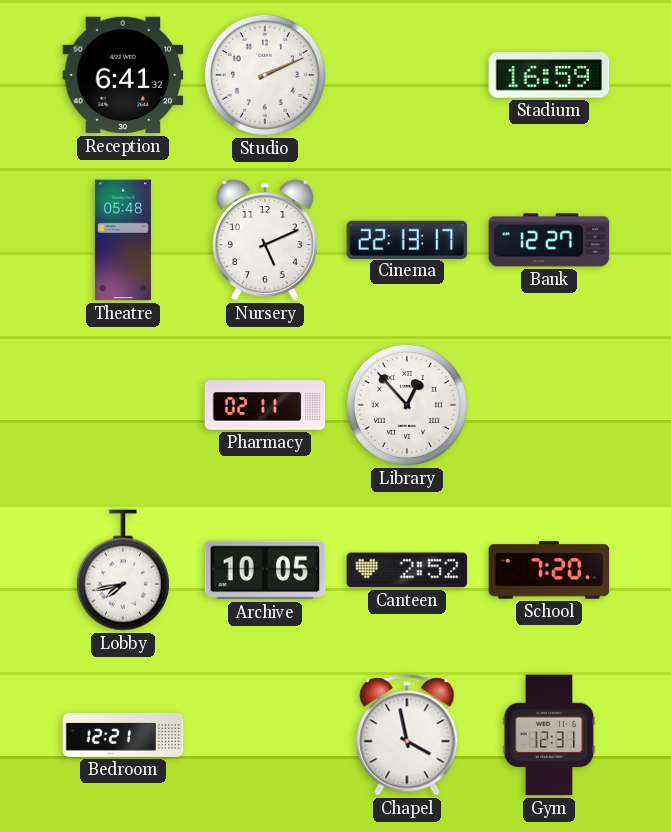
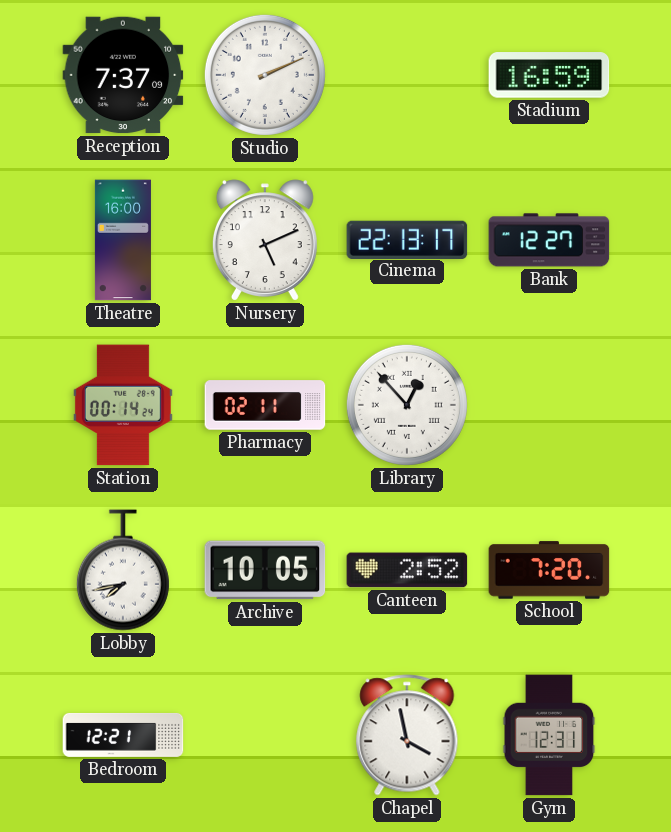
Reception: 6:41 -> 7:37 (123, 75)
Theatre: 05:48 -> 16:00 (123, 240)
Station: none -> 00:14 (123, 405)
